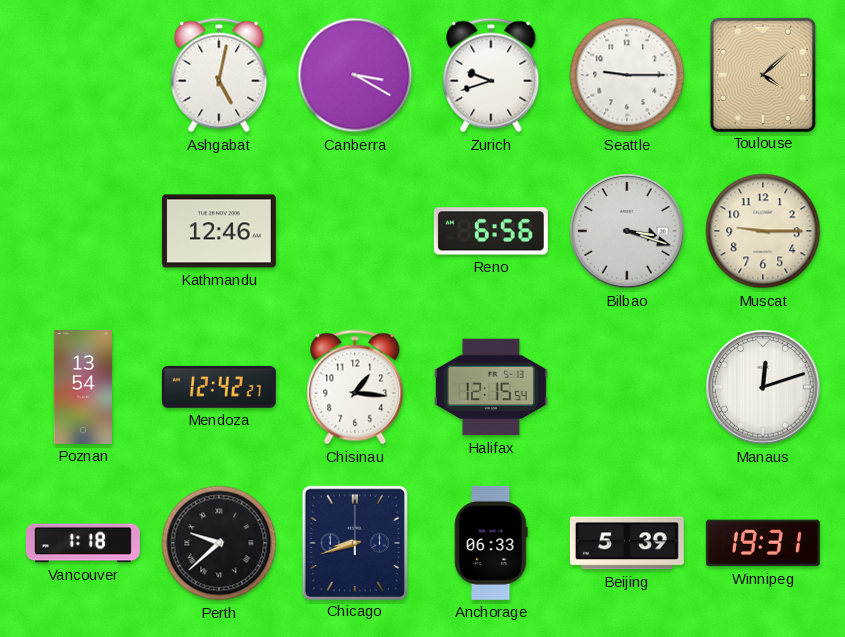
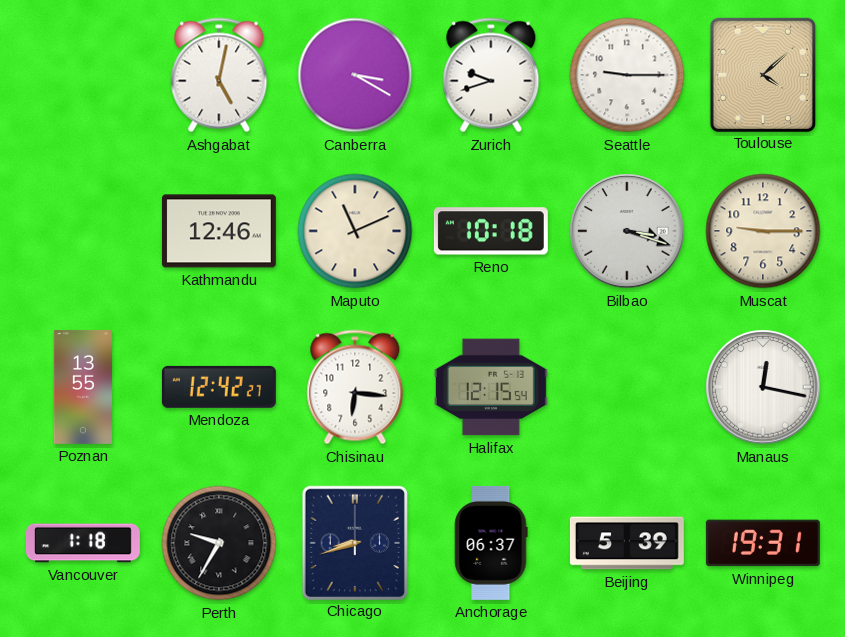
Maputo: none -> 11:11 (355, 231)
Reno: 6:56 -> 10:18 (491, 231)
Poznan: 13:54 -> 13:55 (83, 387)
Chisinau: 1:16 -> 6:16 (355, 387)
Manaus: 12:12 -> 12:17 (763, 387)
Perth: 9:38 -> 9:35 (219, 543)
Anchorage: 06:33 -> 06:37 (491, 543)
